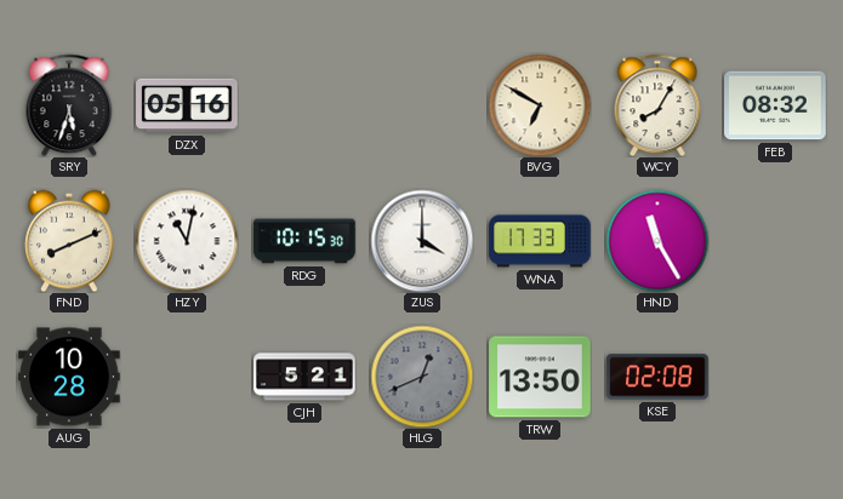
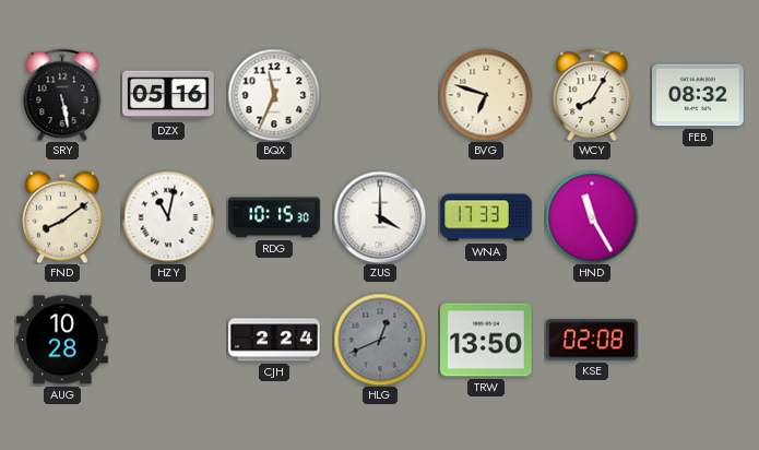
SRY: 5:33 -> 5:28 (62, 95)
BQX: none -> 11:34 (274, 95)
BVG: 6:50 -> 6:48 (486, 95)
FND: 8:11 -> 8:09 (63, 217)
CJH: 5:21 -> 2:24 (274, 340)
